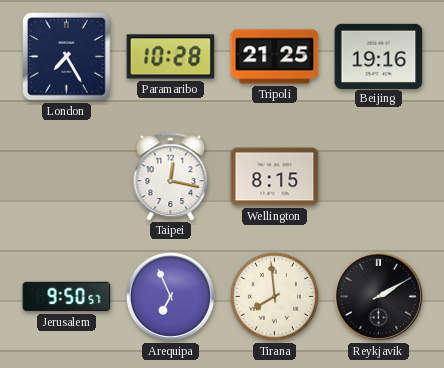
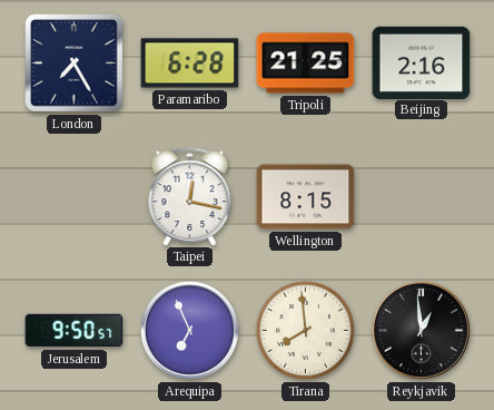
Paramaribo: 10:28 -> 6:28 (190, 64)
Beijing: 19:16 -> 2:16 (422, 62)
Reykjavik: 2:10 -> 12:59 (421, 330)
